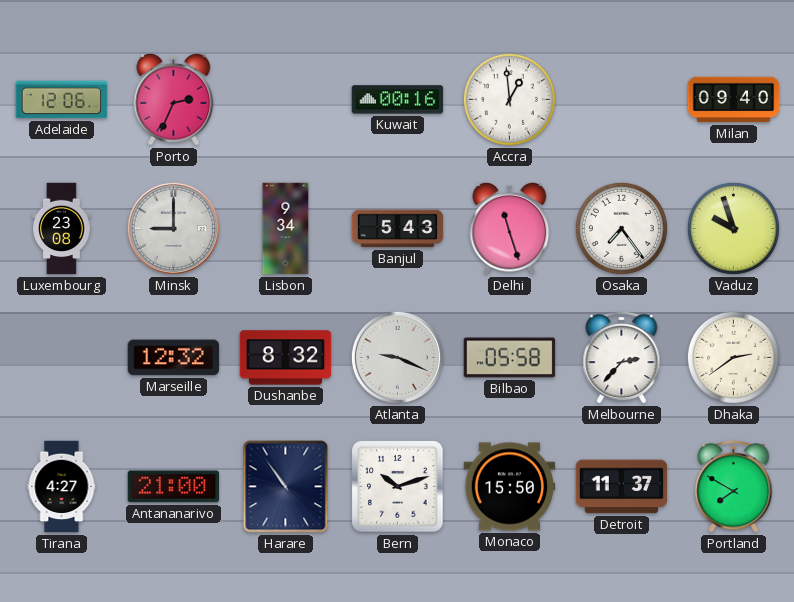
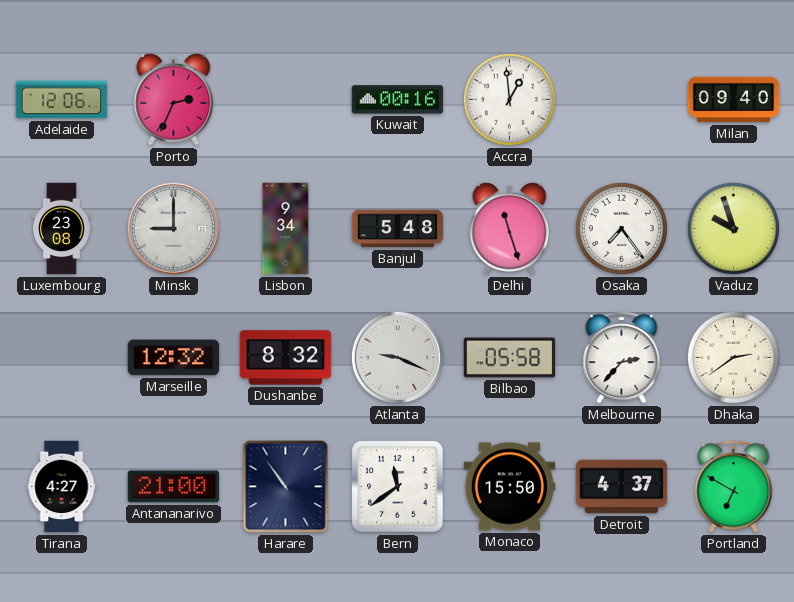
Banjul: 5:43 -> 5:48 (398, 229)
Bern: 10:12 -> 11:39 (398, 487)
Detroit: 11:37 -> 4:37 (622, 487)
Portland: 7:50 -> 6:50 (734, 487)
